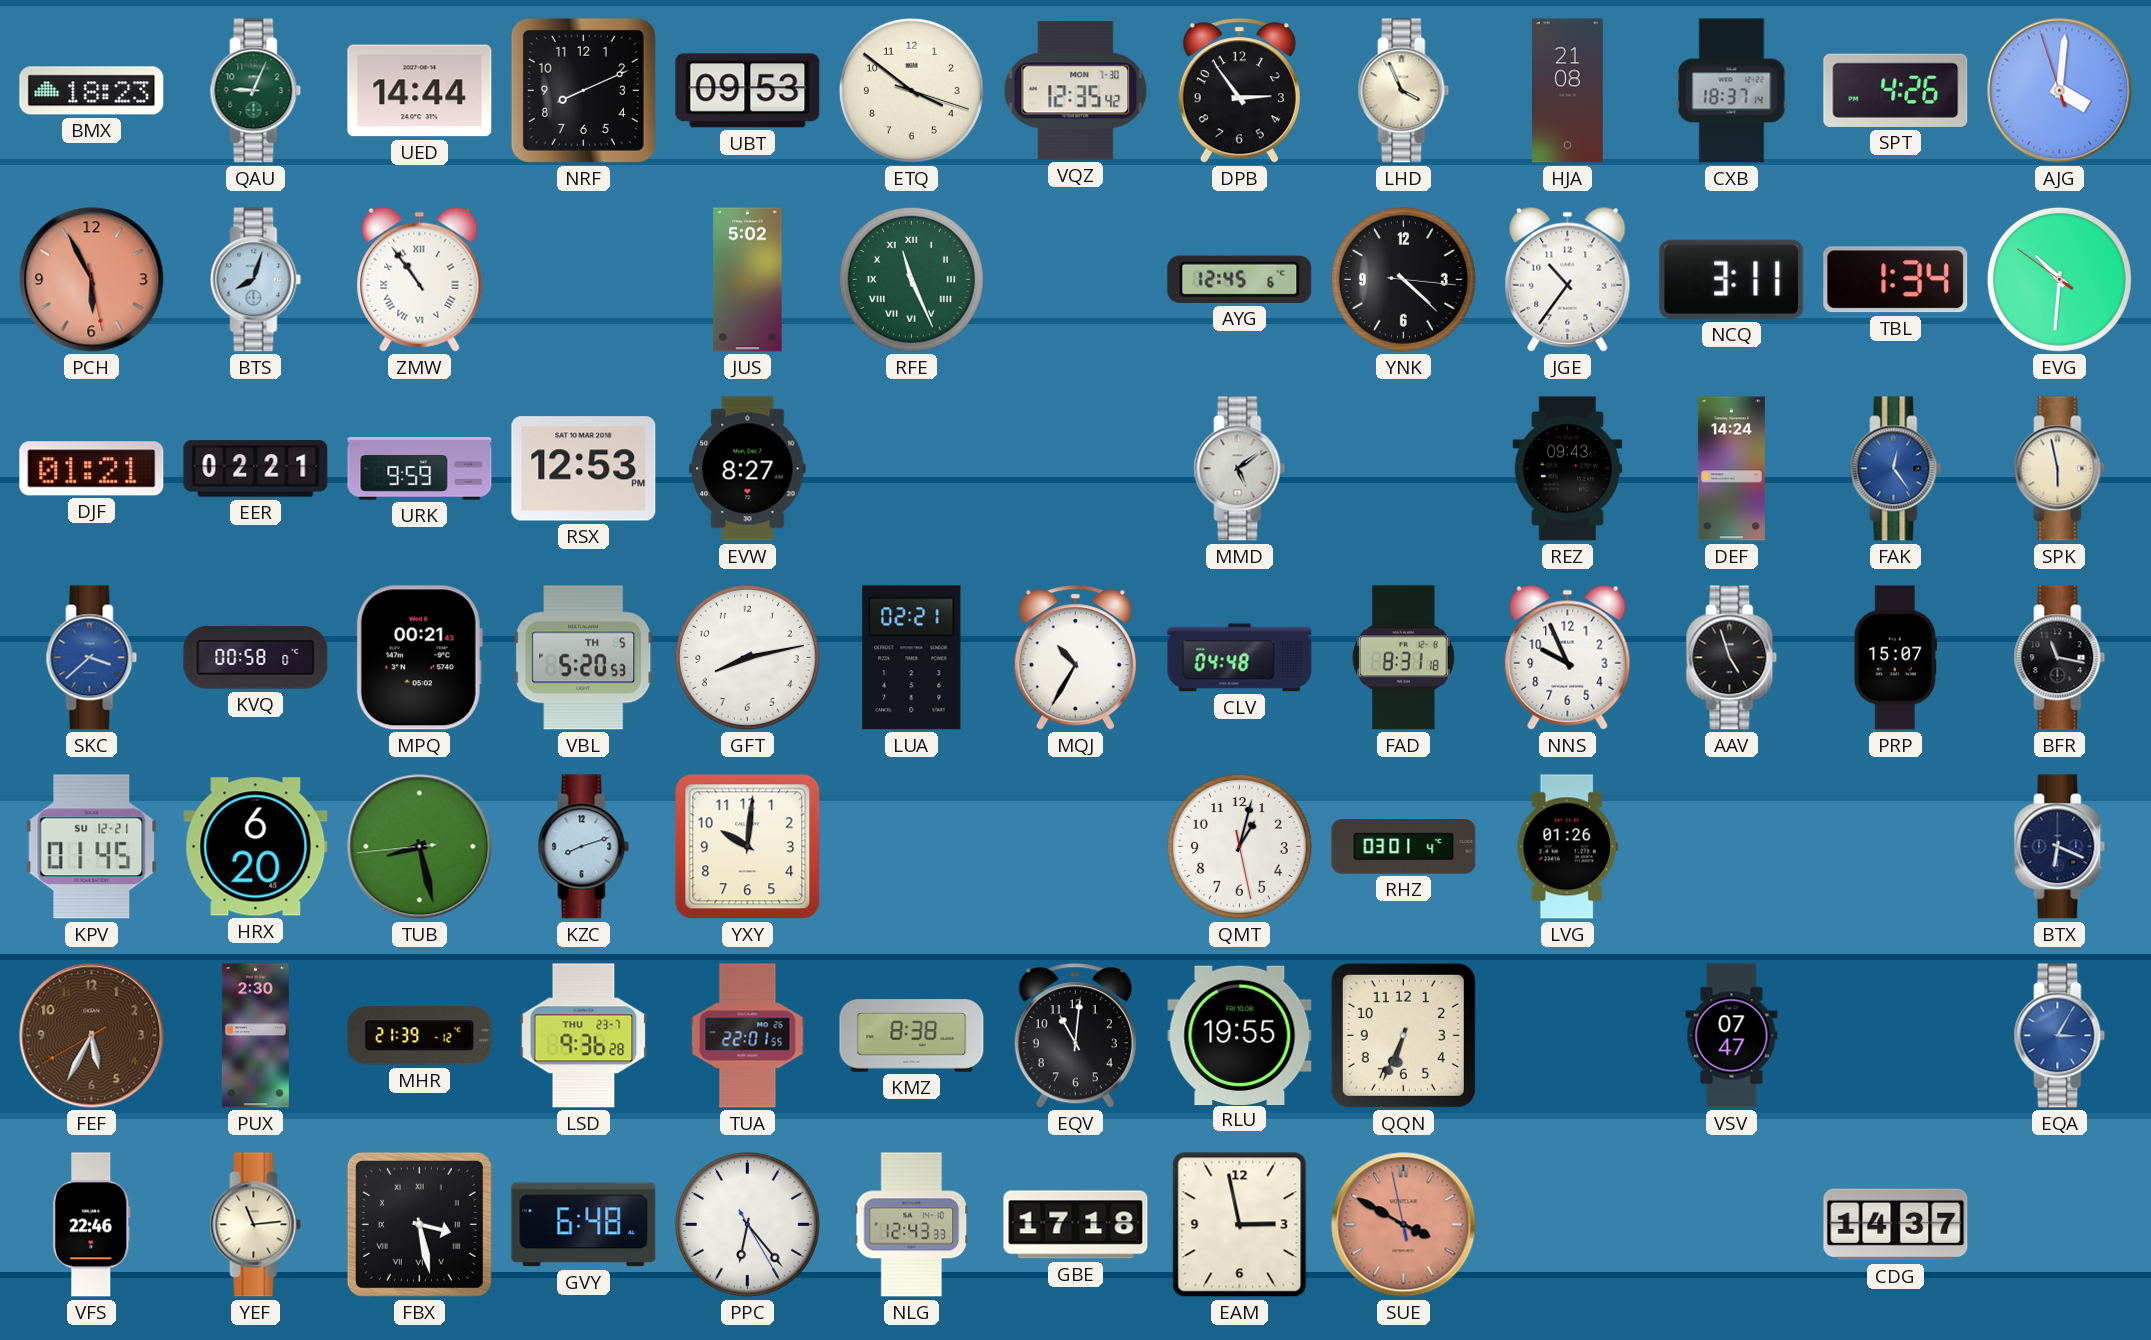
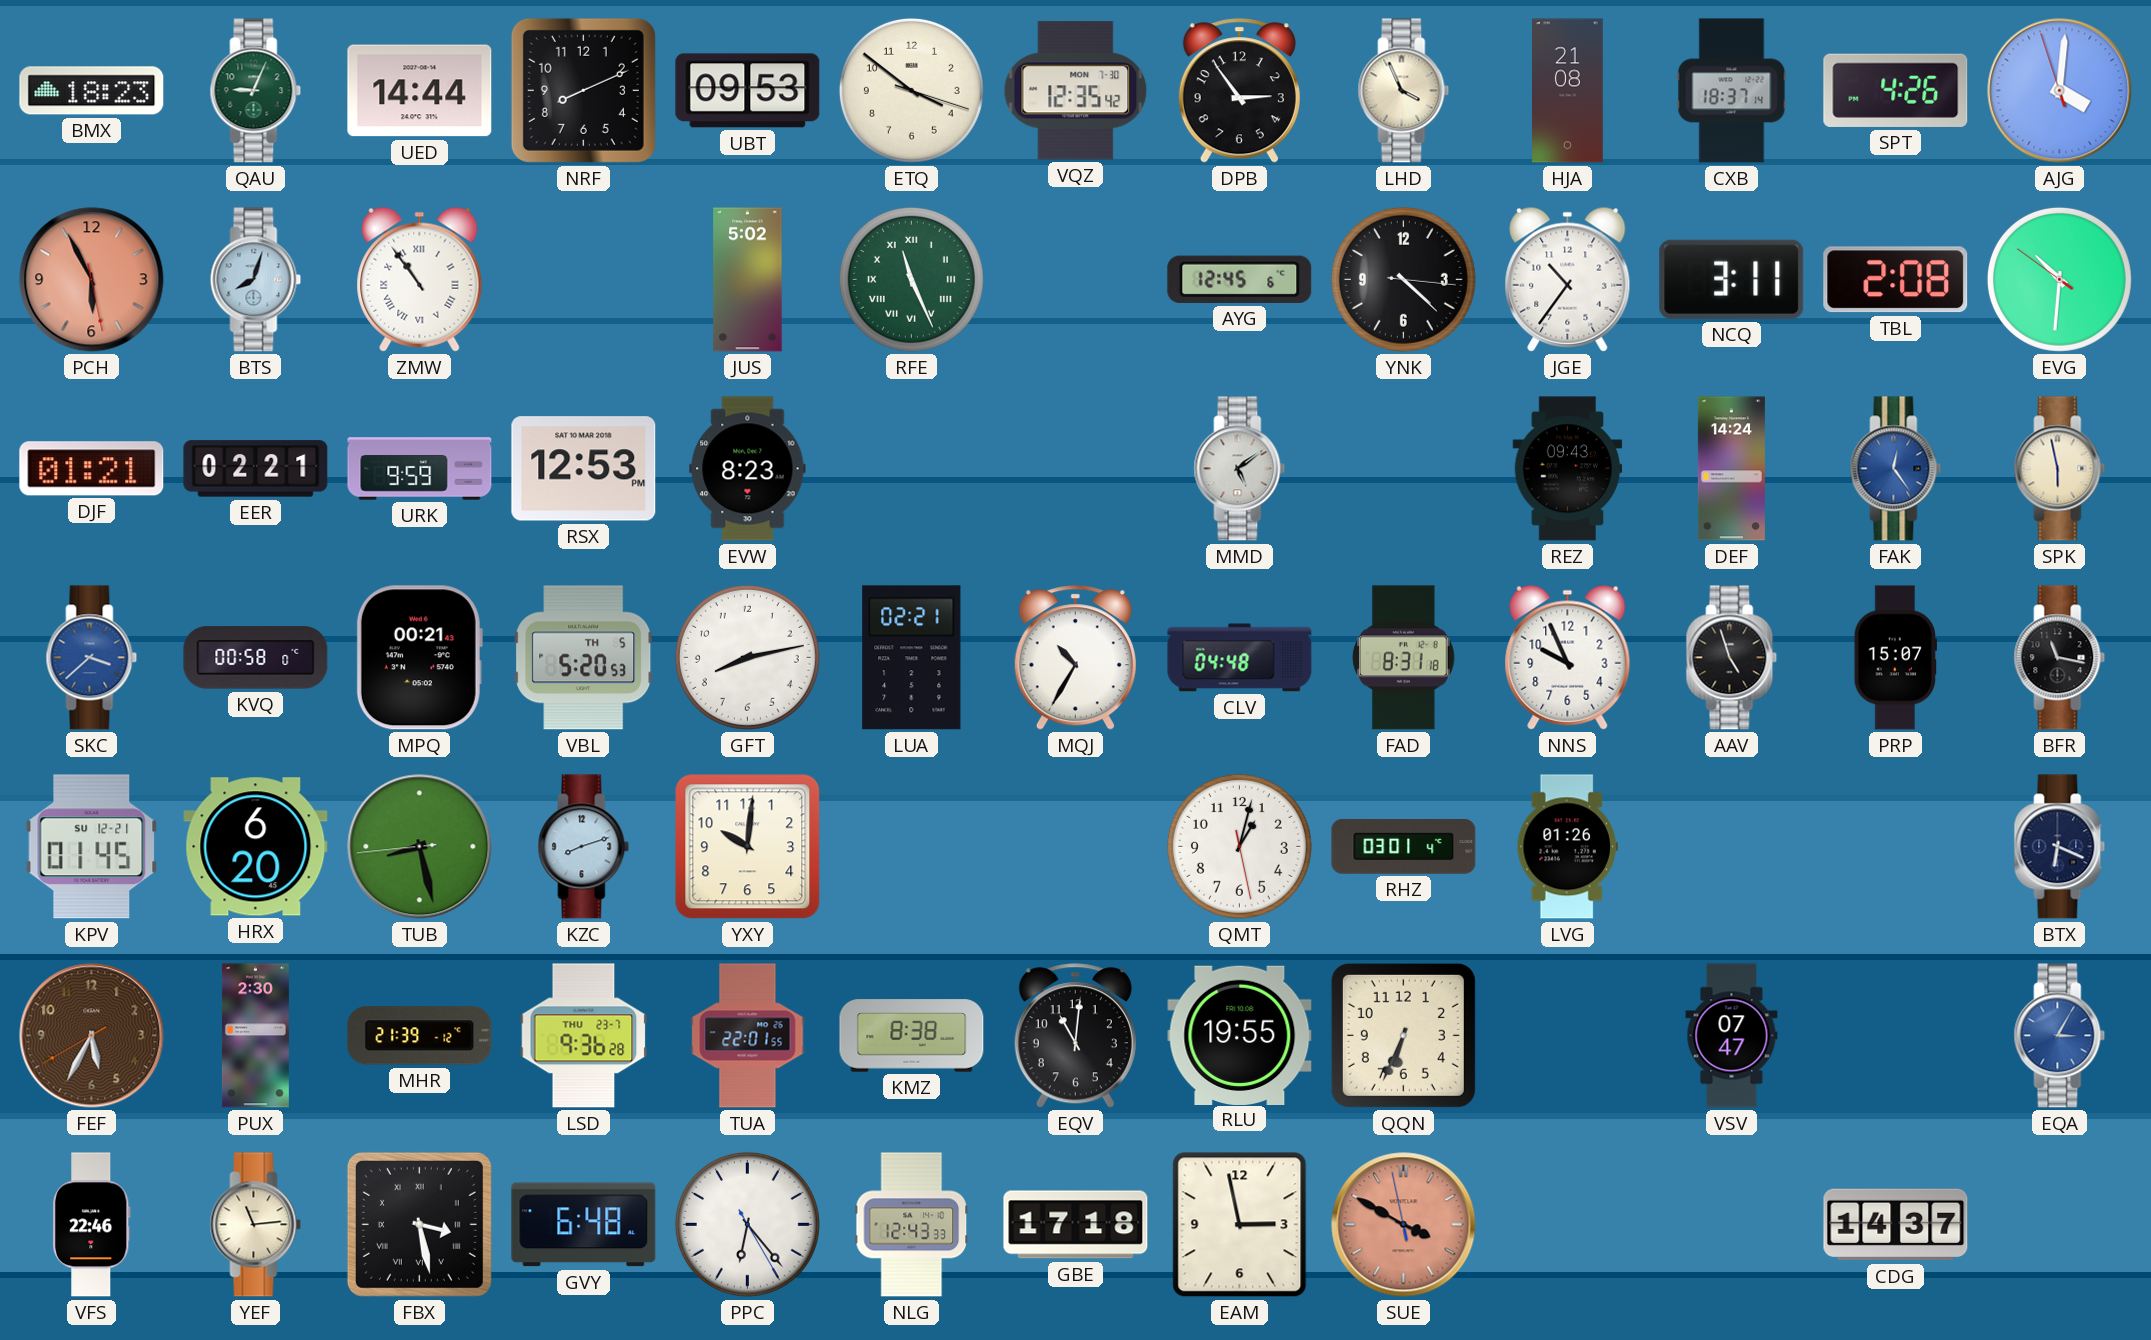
TBL: 1:34 -> 2:08 (1896, 280)
EVW: 8:27 -> 8:23 (748, 469)
